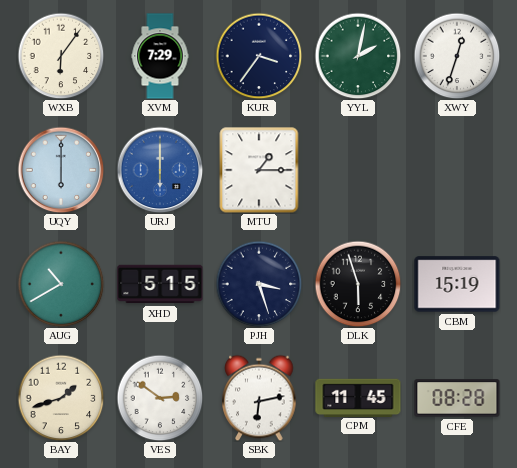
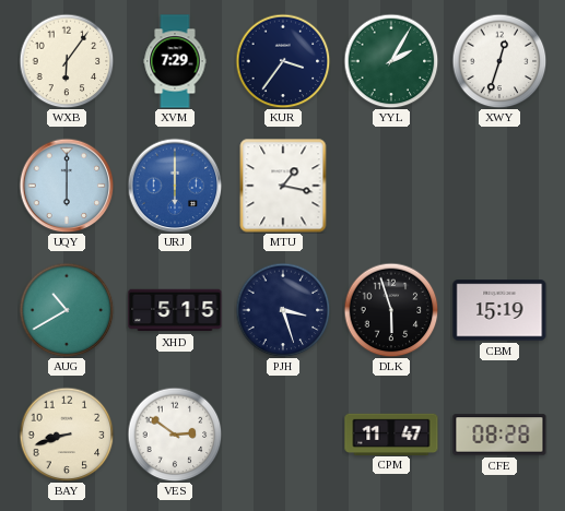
YYL: 2:02 -> 2:05 (391, 61)
MTU: 1:15 -> 1:17 (283, 186)
BAY: 1:42 -> 8:42 (67, 435)
SBK: 6:13 -> none (259, 398)
CPM: 11:45 -> 11:47 (391, 433)
